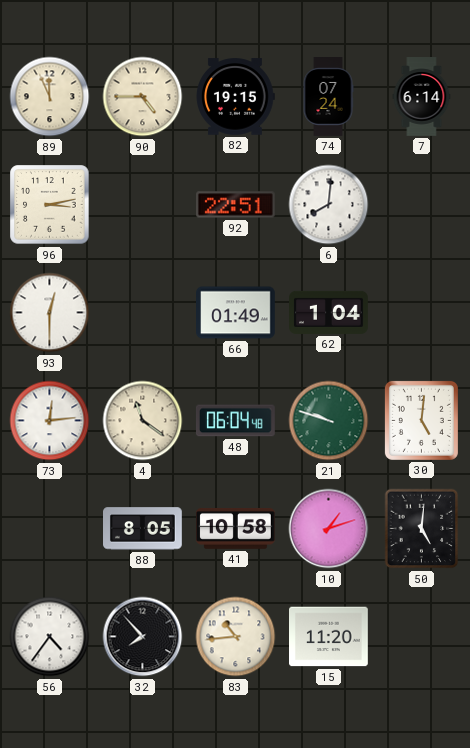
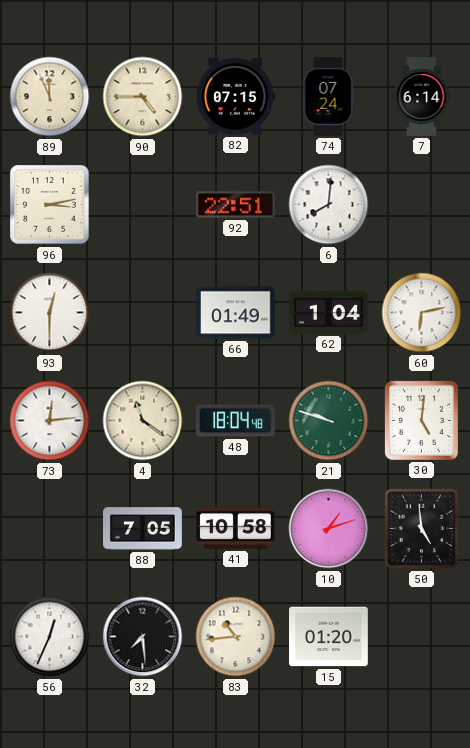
82: 19:15 -> 07:15 (235, 97)
60: none -> 6:13 (422, 313)
48: 06:04 -> 18:04 (235, 421)
88: 8:05 -> 7:05 (143, 529)
50: 5:01 -> 4:59 (422, 529)
56: 4:36 -> 12:34 (50, 637)
32: 7:53 -> 7:29 (143, 637)
15: 11:20 -> 01:20 (329, 637)
